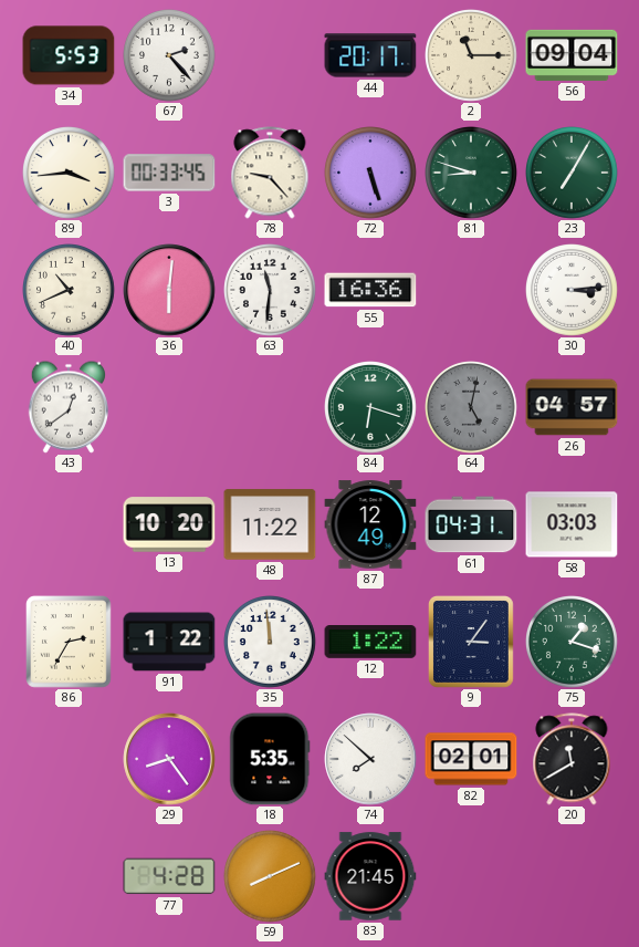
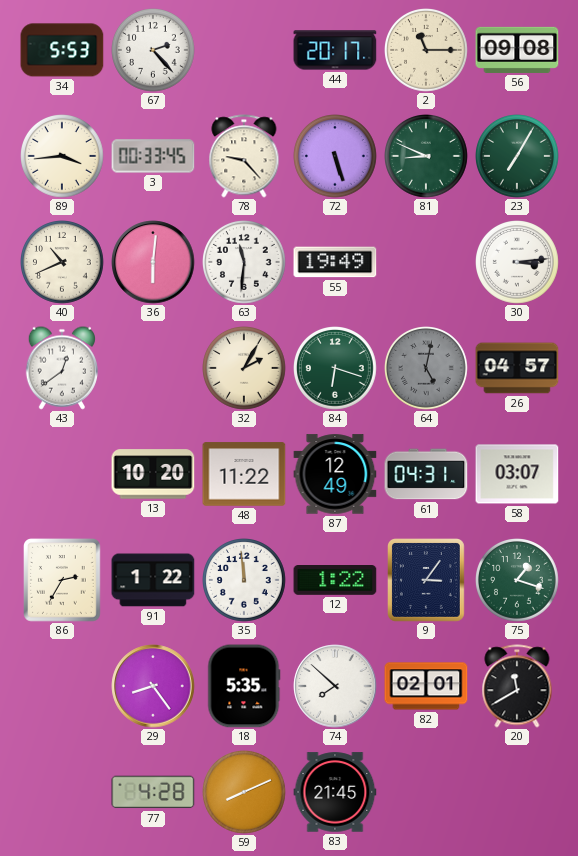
56: 09:04 -> 09:08 (517, 50)
81: 8:48 -> 8:49 (427, 157)
55: 16:36 -> 19:49 (335, 262)
32: none -> 2:05 (245, 369)
58: 03:03 -> 03:07 (517, 474)
